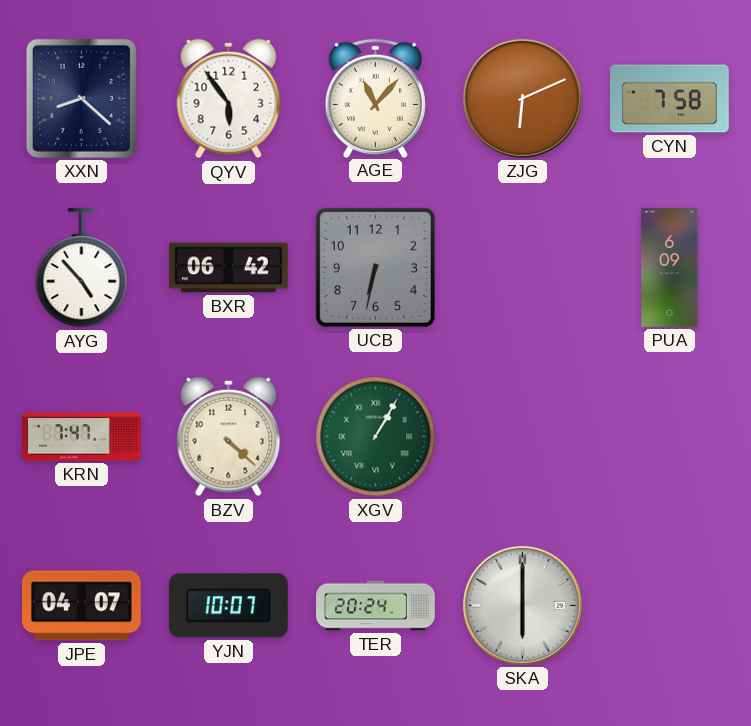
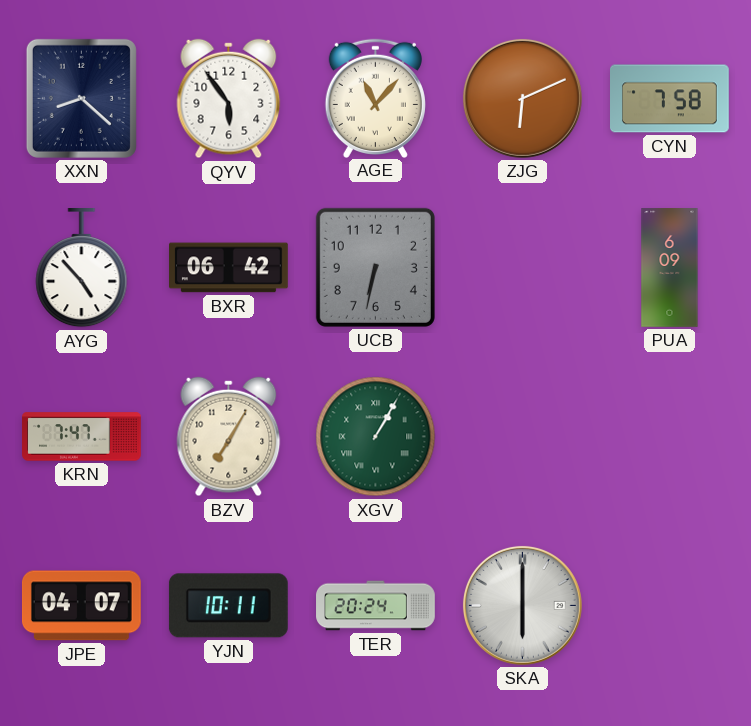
BZV: 4:22 -> 7:05 (229, 437)
YJN: 10:07 -> 10:11 (228, 606)
